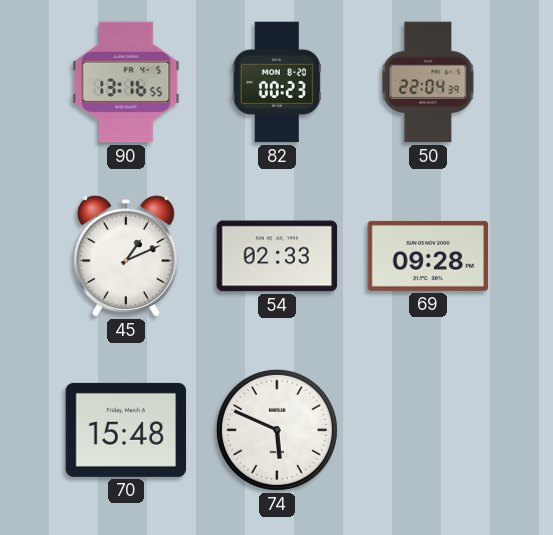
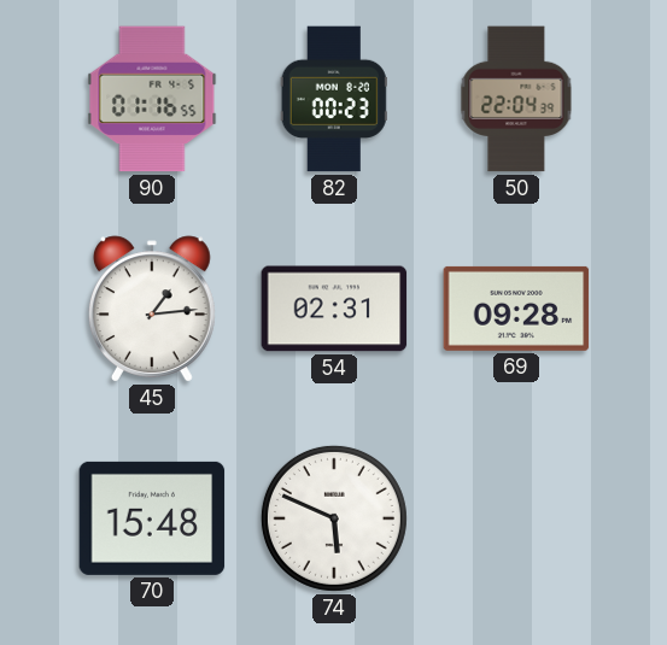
90: 13:16 -> 01:16 (152, 99)
45: 1:11 -> 1:14 (152, 309)
54: 02:33 -> 02:31 (334, 309)
